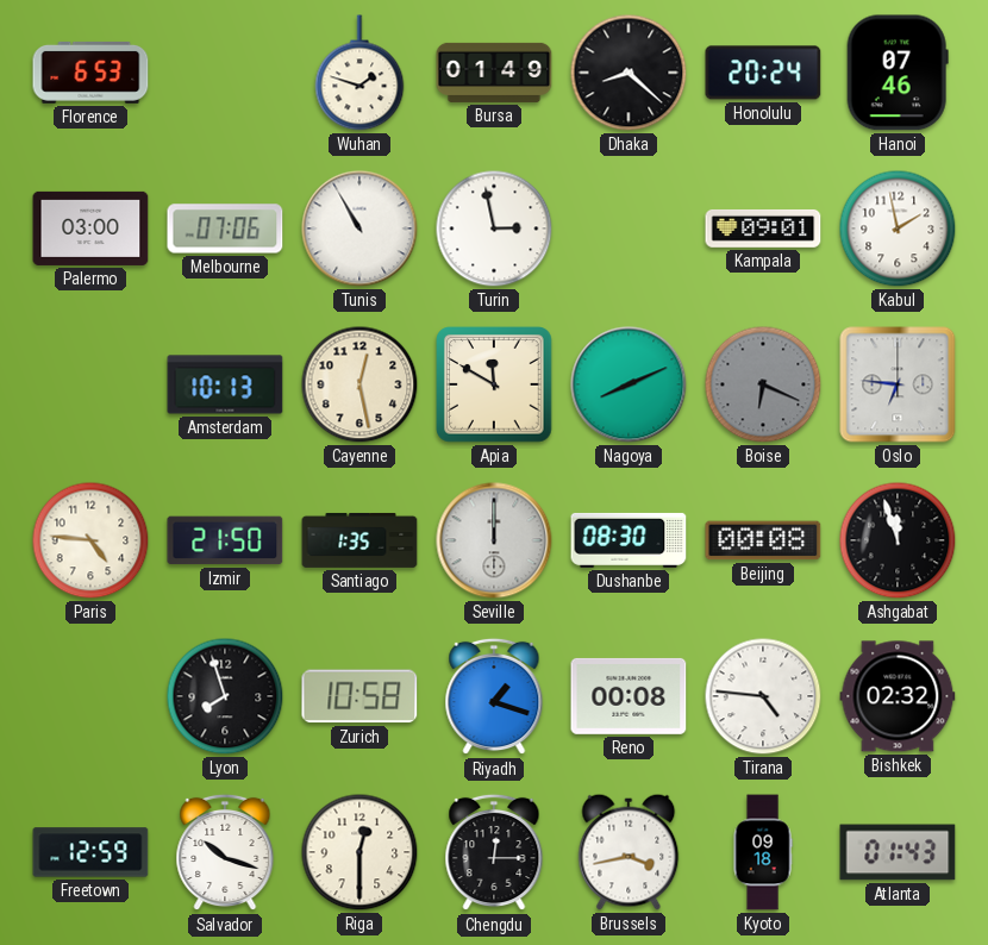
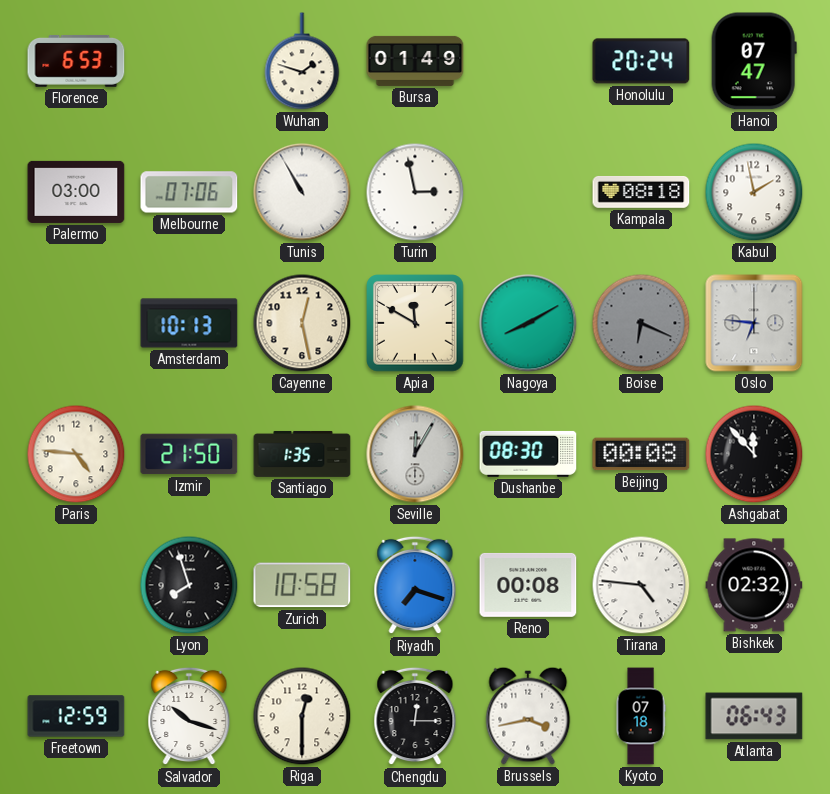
Dhaka: 8:22 -> none (629, 73)
Hanoi: 07:46 -> 07:47 (754, 61)
Kampala: 09:01 -> 08:18 (641, 192)
Nagoya: 8:11 -> 8:10 (528, 323)
Seville: 12:00 -> 12:05 (415, 454)
Ashgabat: 11:57 -> 11:53 (754, 454)
Riyadh: 1:18 -> 7:18 (415, 585)
Kyoto: 09:18 -> 07:18 (641, 716)
Atlanta: 01:43 -> 06:43 (754, 716)
